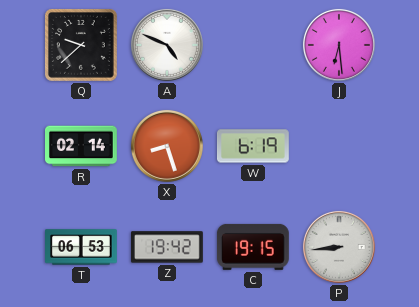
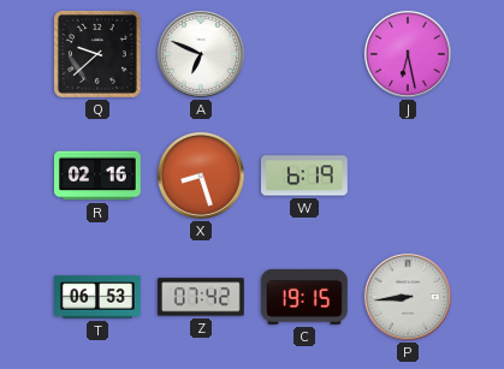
A: 4:49 -> 6:49 (201, 54)
J: 6:29 -> 6:28 (408, 54)
R: 02:14 -> 02:16 (99, 175)
Z: 19:42 -> 07:42 (201, 297)
